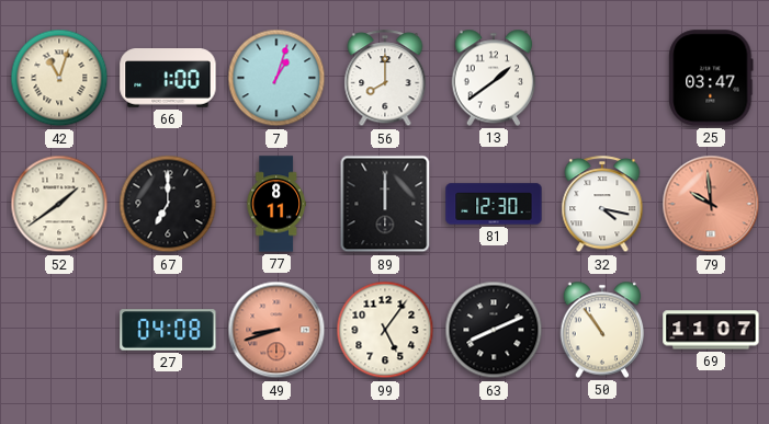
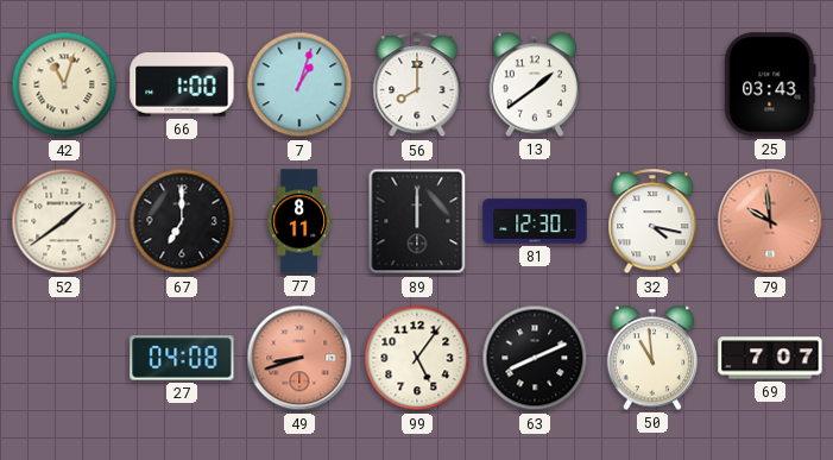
25: 03:47 -> 03:43 (770, 84)
50: 10:54 -> 10:59 (652, 358)
69: 11:07 -> 7:07 (770, 358)
